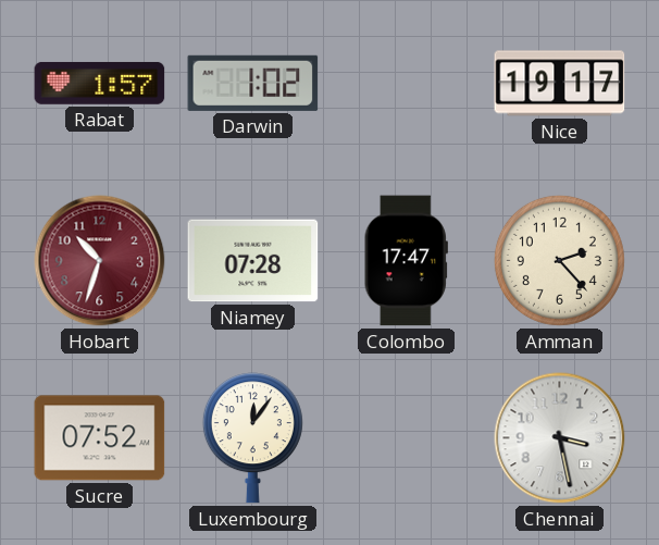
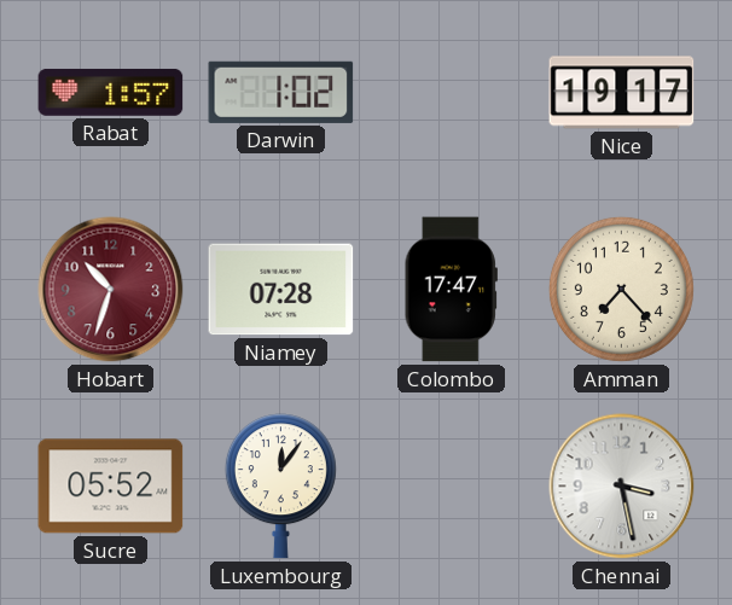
Amman: 2:23 -> 7:23 (621, 289)
Sucre: 07:52 -> 05:52 (111, 487)
